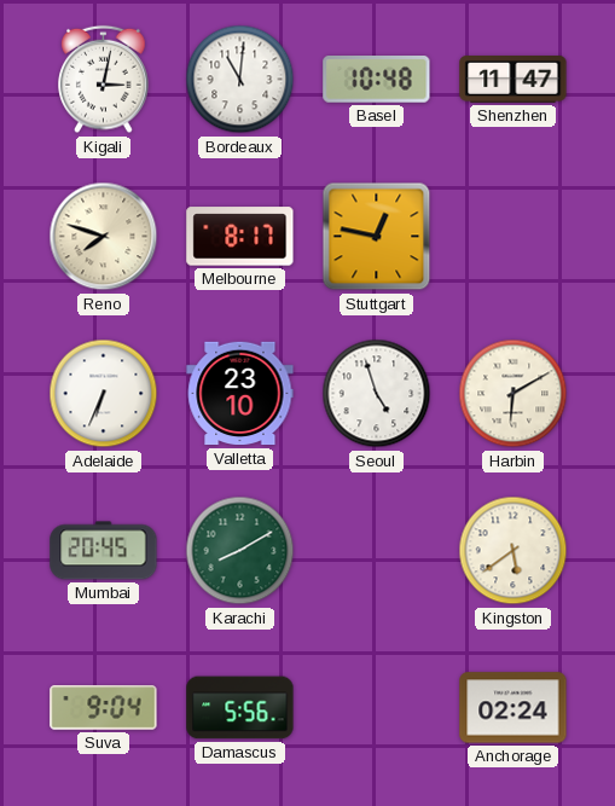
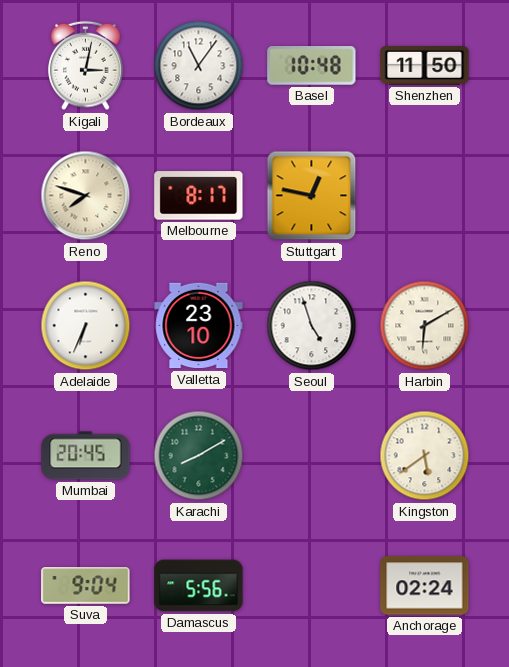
Bordeaux: 11:01 -> 11:06 (199, 66)
Shenzhen: 11:47 -> 11:50 (425, 66)
